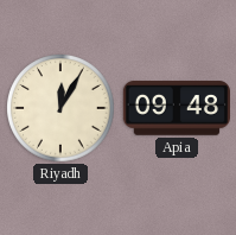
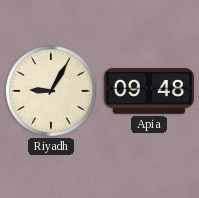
Riyadh: 12:05 -> 9:05 (51, 91)
